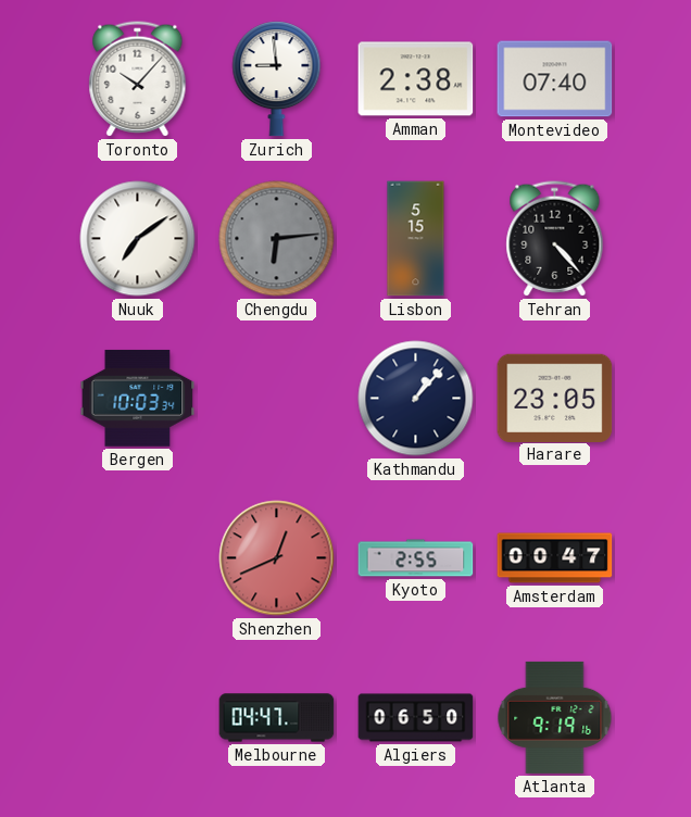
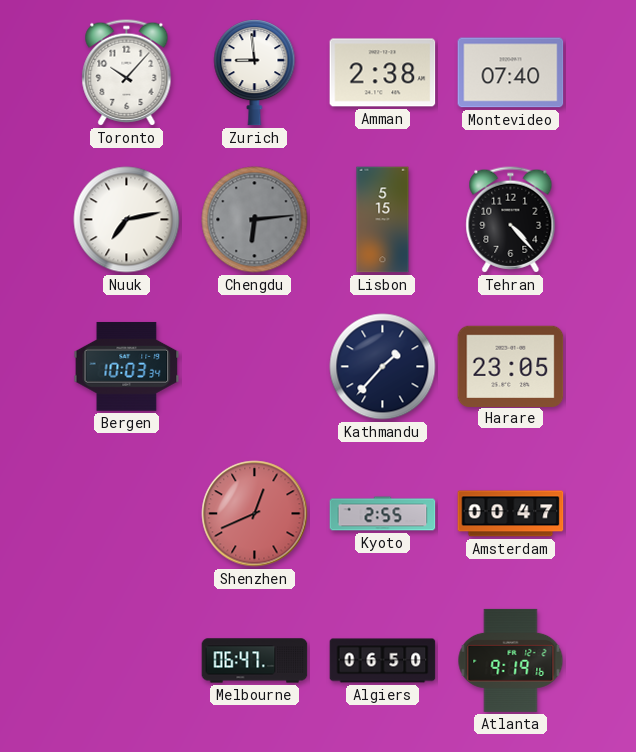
Nuuk: 7:09 -> 7:13 (127, 220)
Kathmandu: 1:07 -> 1:37 (383, 367)
Melbourne: 04:47 -> 06:47 (255, 661)
